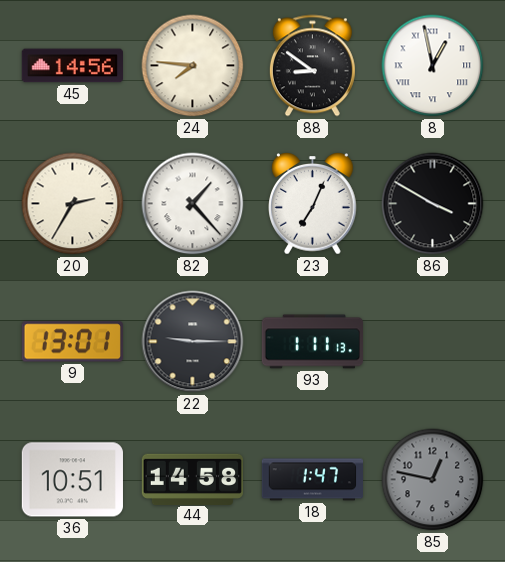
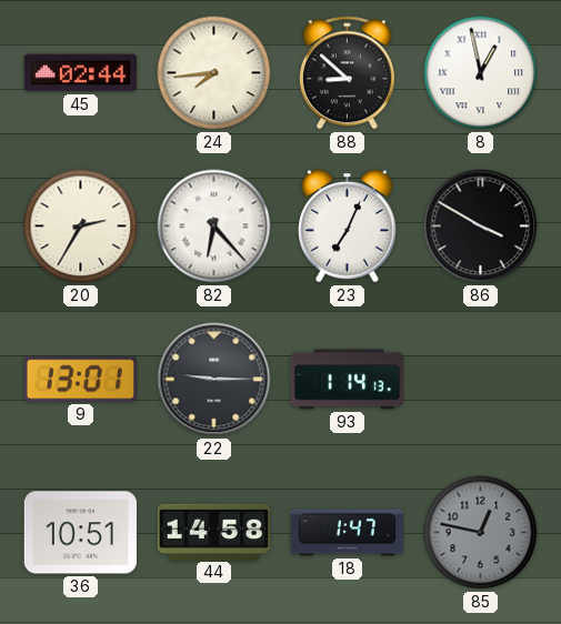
45: 14:56 -> 02:44 (80, 73)
24: 7:46 -> 7:44 (214, 73)
88: 8:51 -> 8:52 (347, 73)
82: 1:23 -> 6:23 (214, 227)
93: 1:11 -> 1:14 (347, 380)
